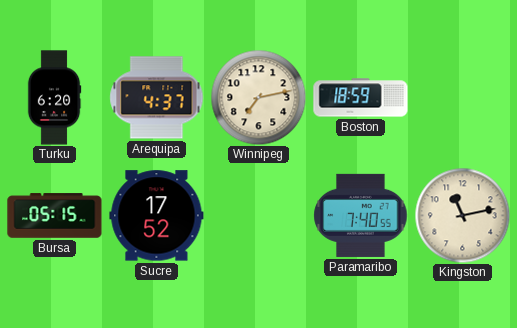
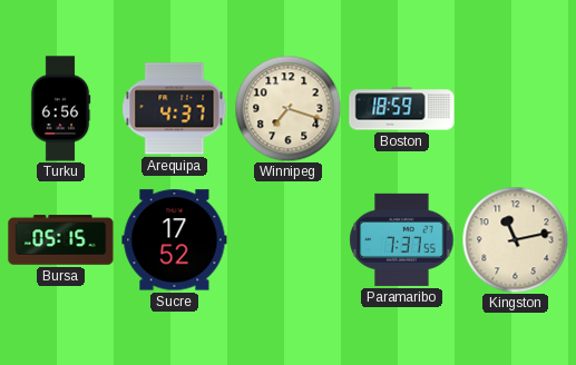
Turku: 6:20 -> 6:56 (60, 109)
Winnipeg: 7:13 -> 7:18 (287, 108)
Paramaribo: 7:40 -> 7:37 (402, 239)
